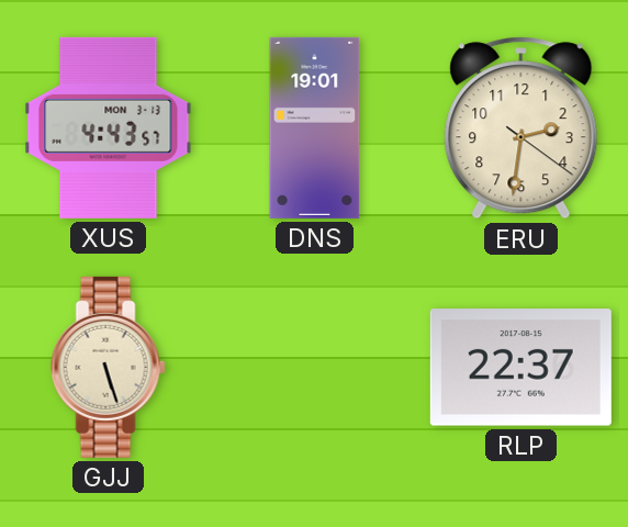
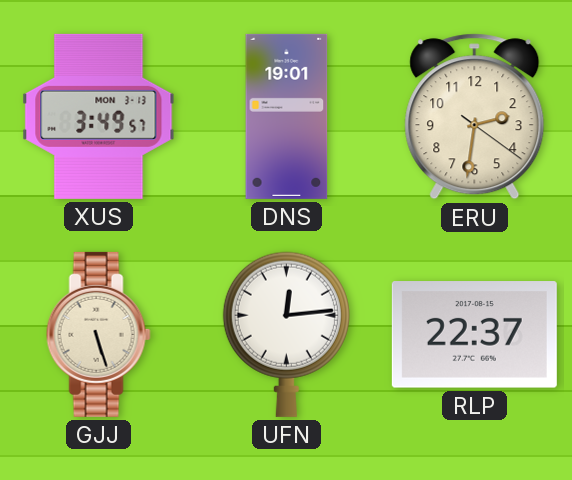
XUS: 4:43 -> 3:49 (99, 116)
UFN: none -> 12:14 (286, 334)
